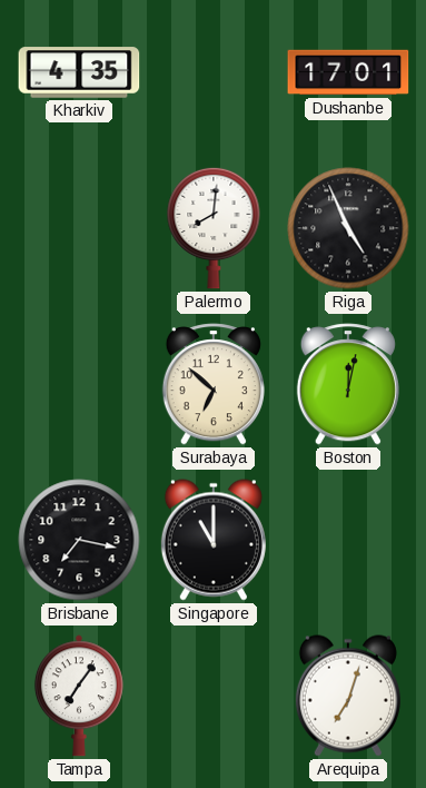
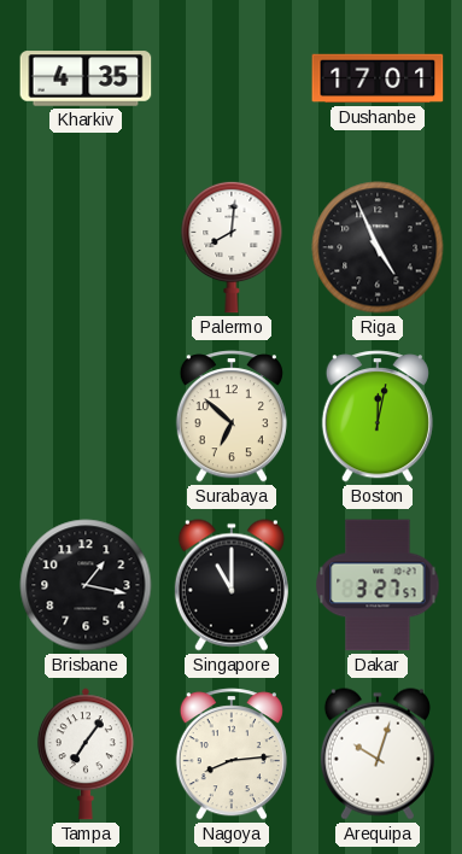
Brisbane: 7:17 -> 1:17 (86, 585)
Dakar: none -> 3:27 (378, 585)
Nagoya: none -> 8:14 (232, 754)
Arequipa: 7:03 -> 10:03 (378, 754)
